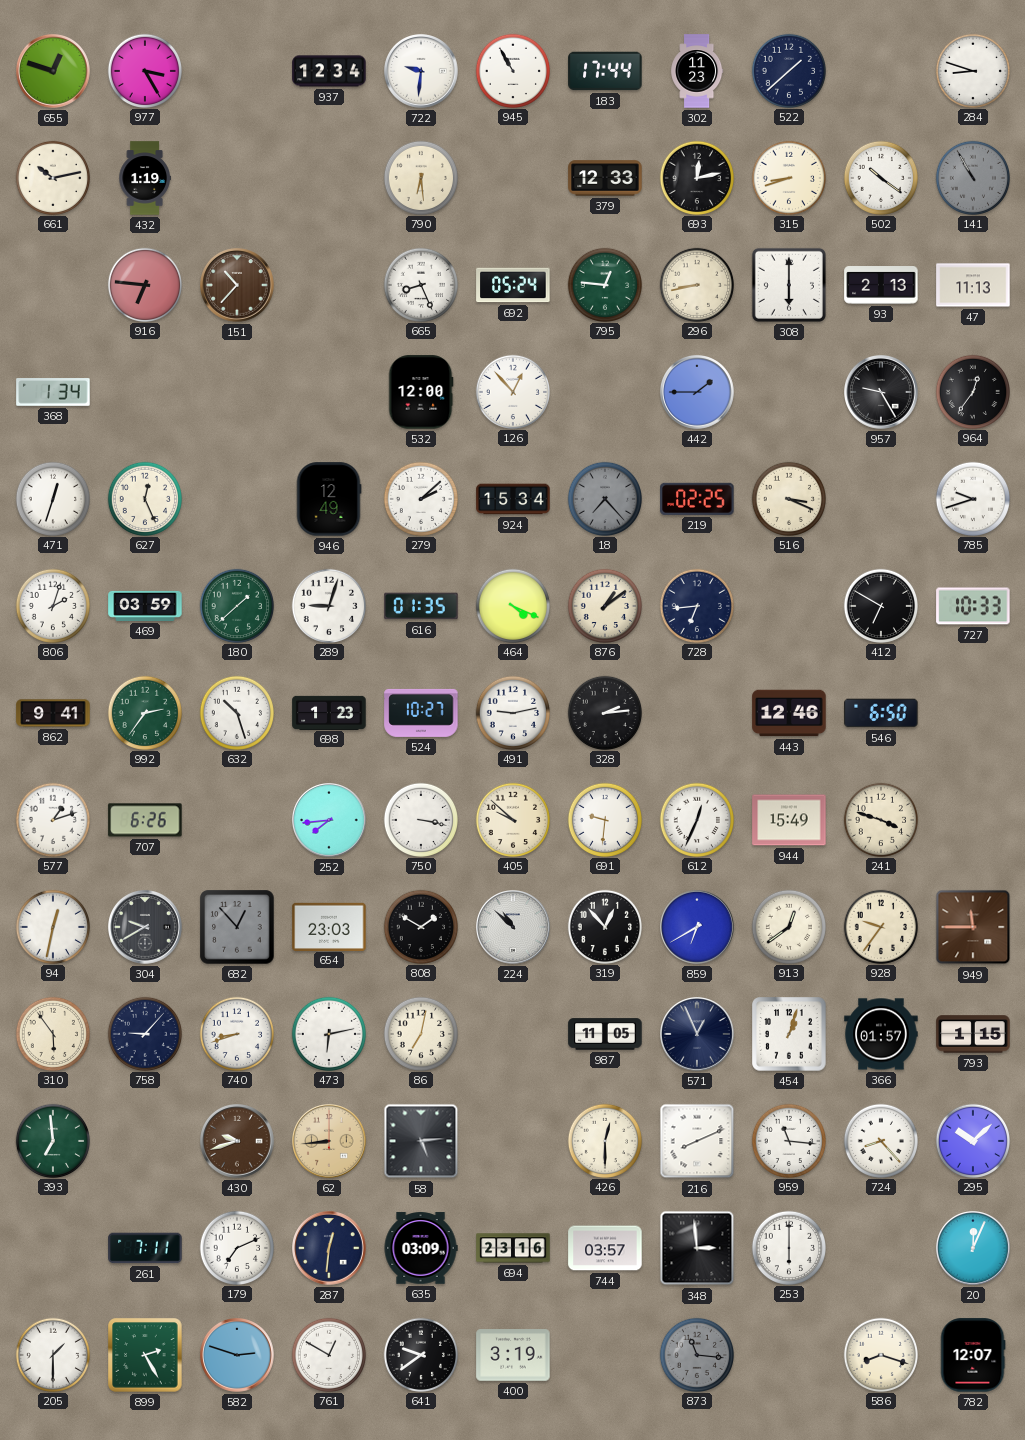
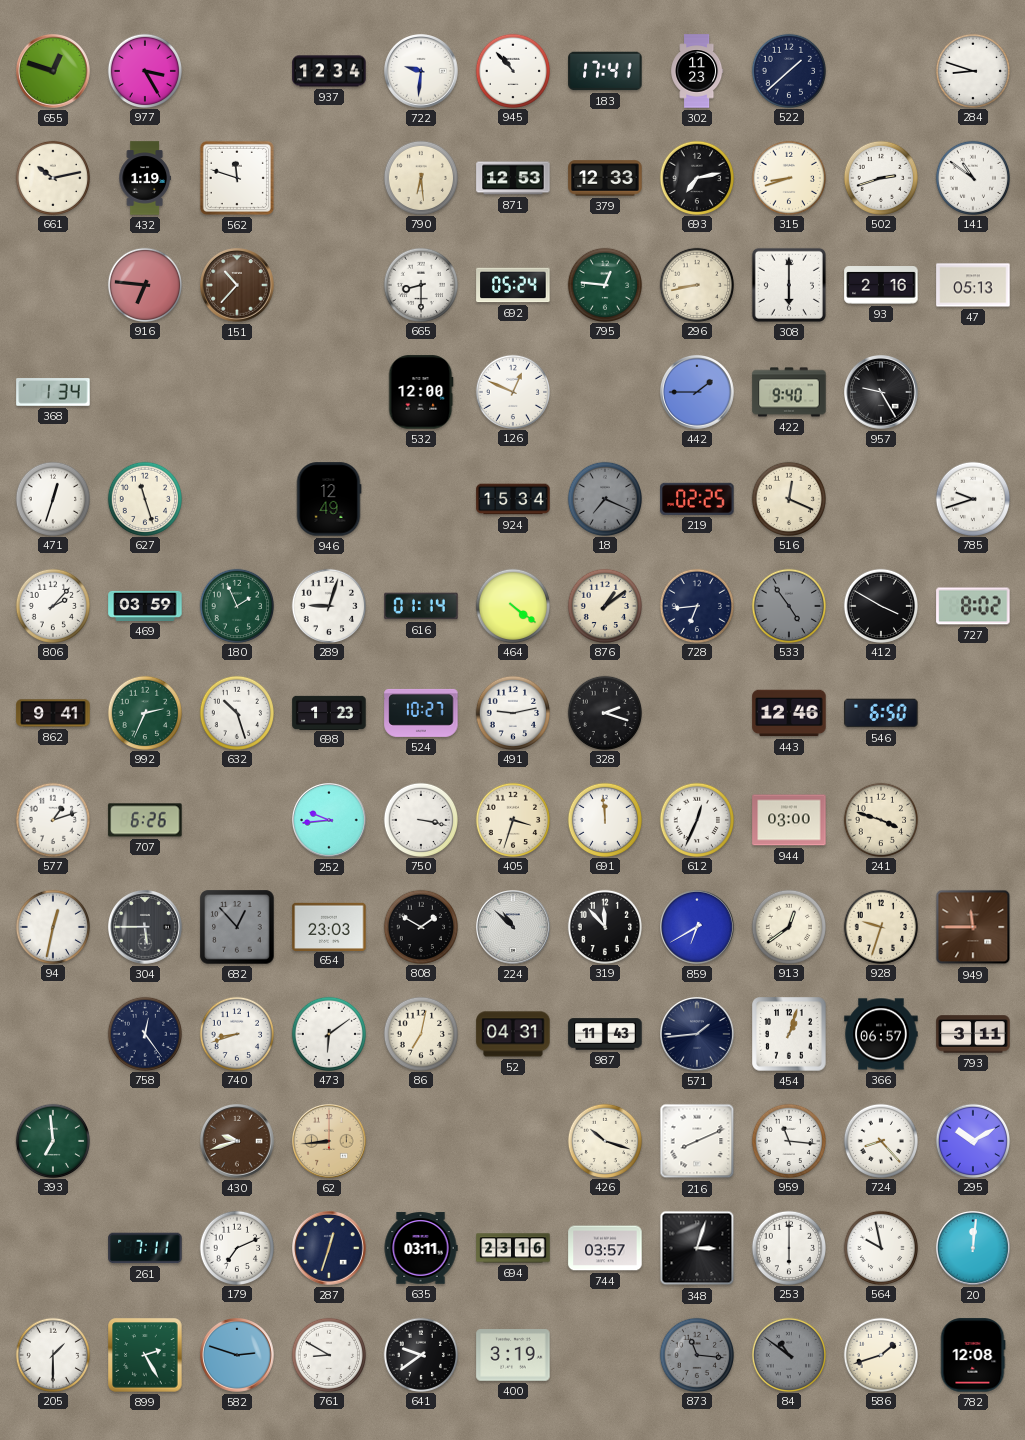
945: 10:55 -> 10:53 (512, 70)
183: 17:44 -> 17:41 (605, 71)
562: none -> 11:48 (237, 178)
871: none -> 12:53 (513, 178)
693: 12:13 -> 7:13 (696, 177)
502: 10:21 -> 2:42 (880, 177)
141: 10:55 -> 10:51 (972, 177)
141 dial: grey -> white (972, 177)
665: 8:26 -> 8:30 (420, 284)
93: 2:13 -> 2:16 (881, 286)
47: 11:13 -> 05:13 (973, 285)
126: 12:53 -> 12:49 (512, 391)
422: none -> 9:40 (789, 392)
964: 12:36 -> none (972, 391)
627: 12:26 -> 11:27 (144, 498)
279: 2:08 -> none (420, 498)
18: 7:23 -> 7:19 (604, 498)
516: 3:19 -> 12:19 (788, 498)
806: 2:03 -> 2:07 (52, 605)
180: 1:38 -> 1:56 (236, 605)
616: 01:35 -> 01:14 (421, 606)
464: 4:19 -> 4:21 (512, 605)
533: none -> 4:54 (788, 605)
412: 6:50 -> 3:50 (880, 605)
727: 10:33 -> 8:02 (973, 606)
992: 2:36 -> 2:34 (144, 712)
328: 2:14 -> 2:18 (604, 712)
252: 7:44 -> 9:44 (330, 821)
405: 9:52 -> 3:33 (512, 819)
691: 9:31 -> 11:59 (604, 819)
944: 15:49 -> 03:00 (789, 820)
304: 9:40 -> 5:45 (146, 928)
319: 12:53 -> 11:53 (604, 926)
928: 9:36 -> 9:33 (880, 926)
310: 5:54 -> none (52, 1033)
758: 9:07 -> 12:24 (144, 1033)
473: 6:13 -> 6:09 (328, 1033)
52: none -> 04:31 (513, 1034)
987: 11:05 -> 11:43 (605, 1034)
571: 12:56 -> 1:44 (698, 1035)
366: 01:57 -> 06:57 (881, 1034)
793: 1:15 -> 3:11 (973, 1034)
58: 5:14 -> none (421, 1141)
426: 12:30 -> 10:18 (604, 1140)
295: 10:08 -> 10:10 (972, 1140)
287: 12:31 -> 12:33 (330, 1249)
635: 03:09 -> 03:11 (421, 1248)
348: 2:59 -> 3:03 (697, 1248)
564: none -> 9:58 (880, 1247)
20: 12:04 -> 12:01 (974, 1249)
761: 12:50 -> 8:50 (328, 1354)
84: none -> 10:51 (788, 1354)
586: 8:18 -> 1:42 (880, 1354)
782: 12:07 -> 12:08 (973, 1355)
